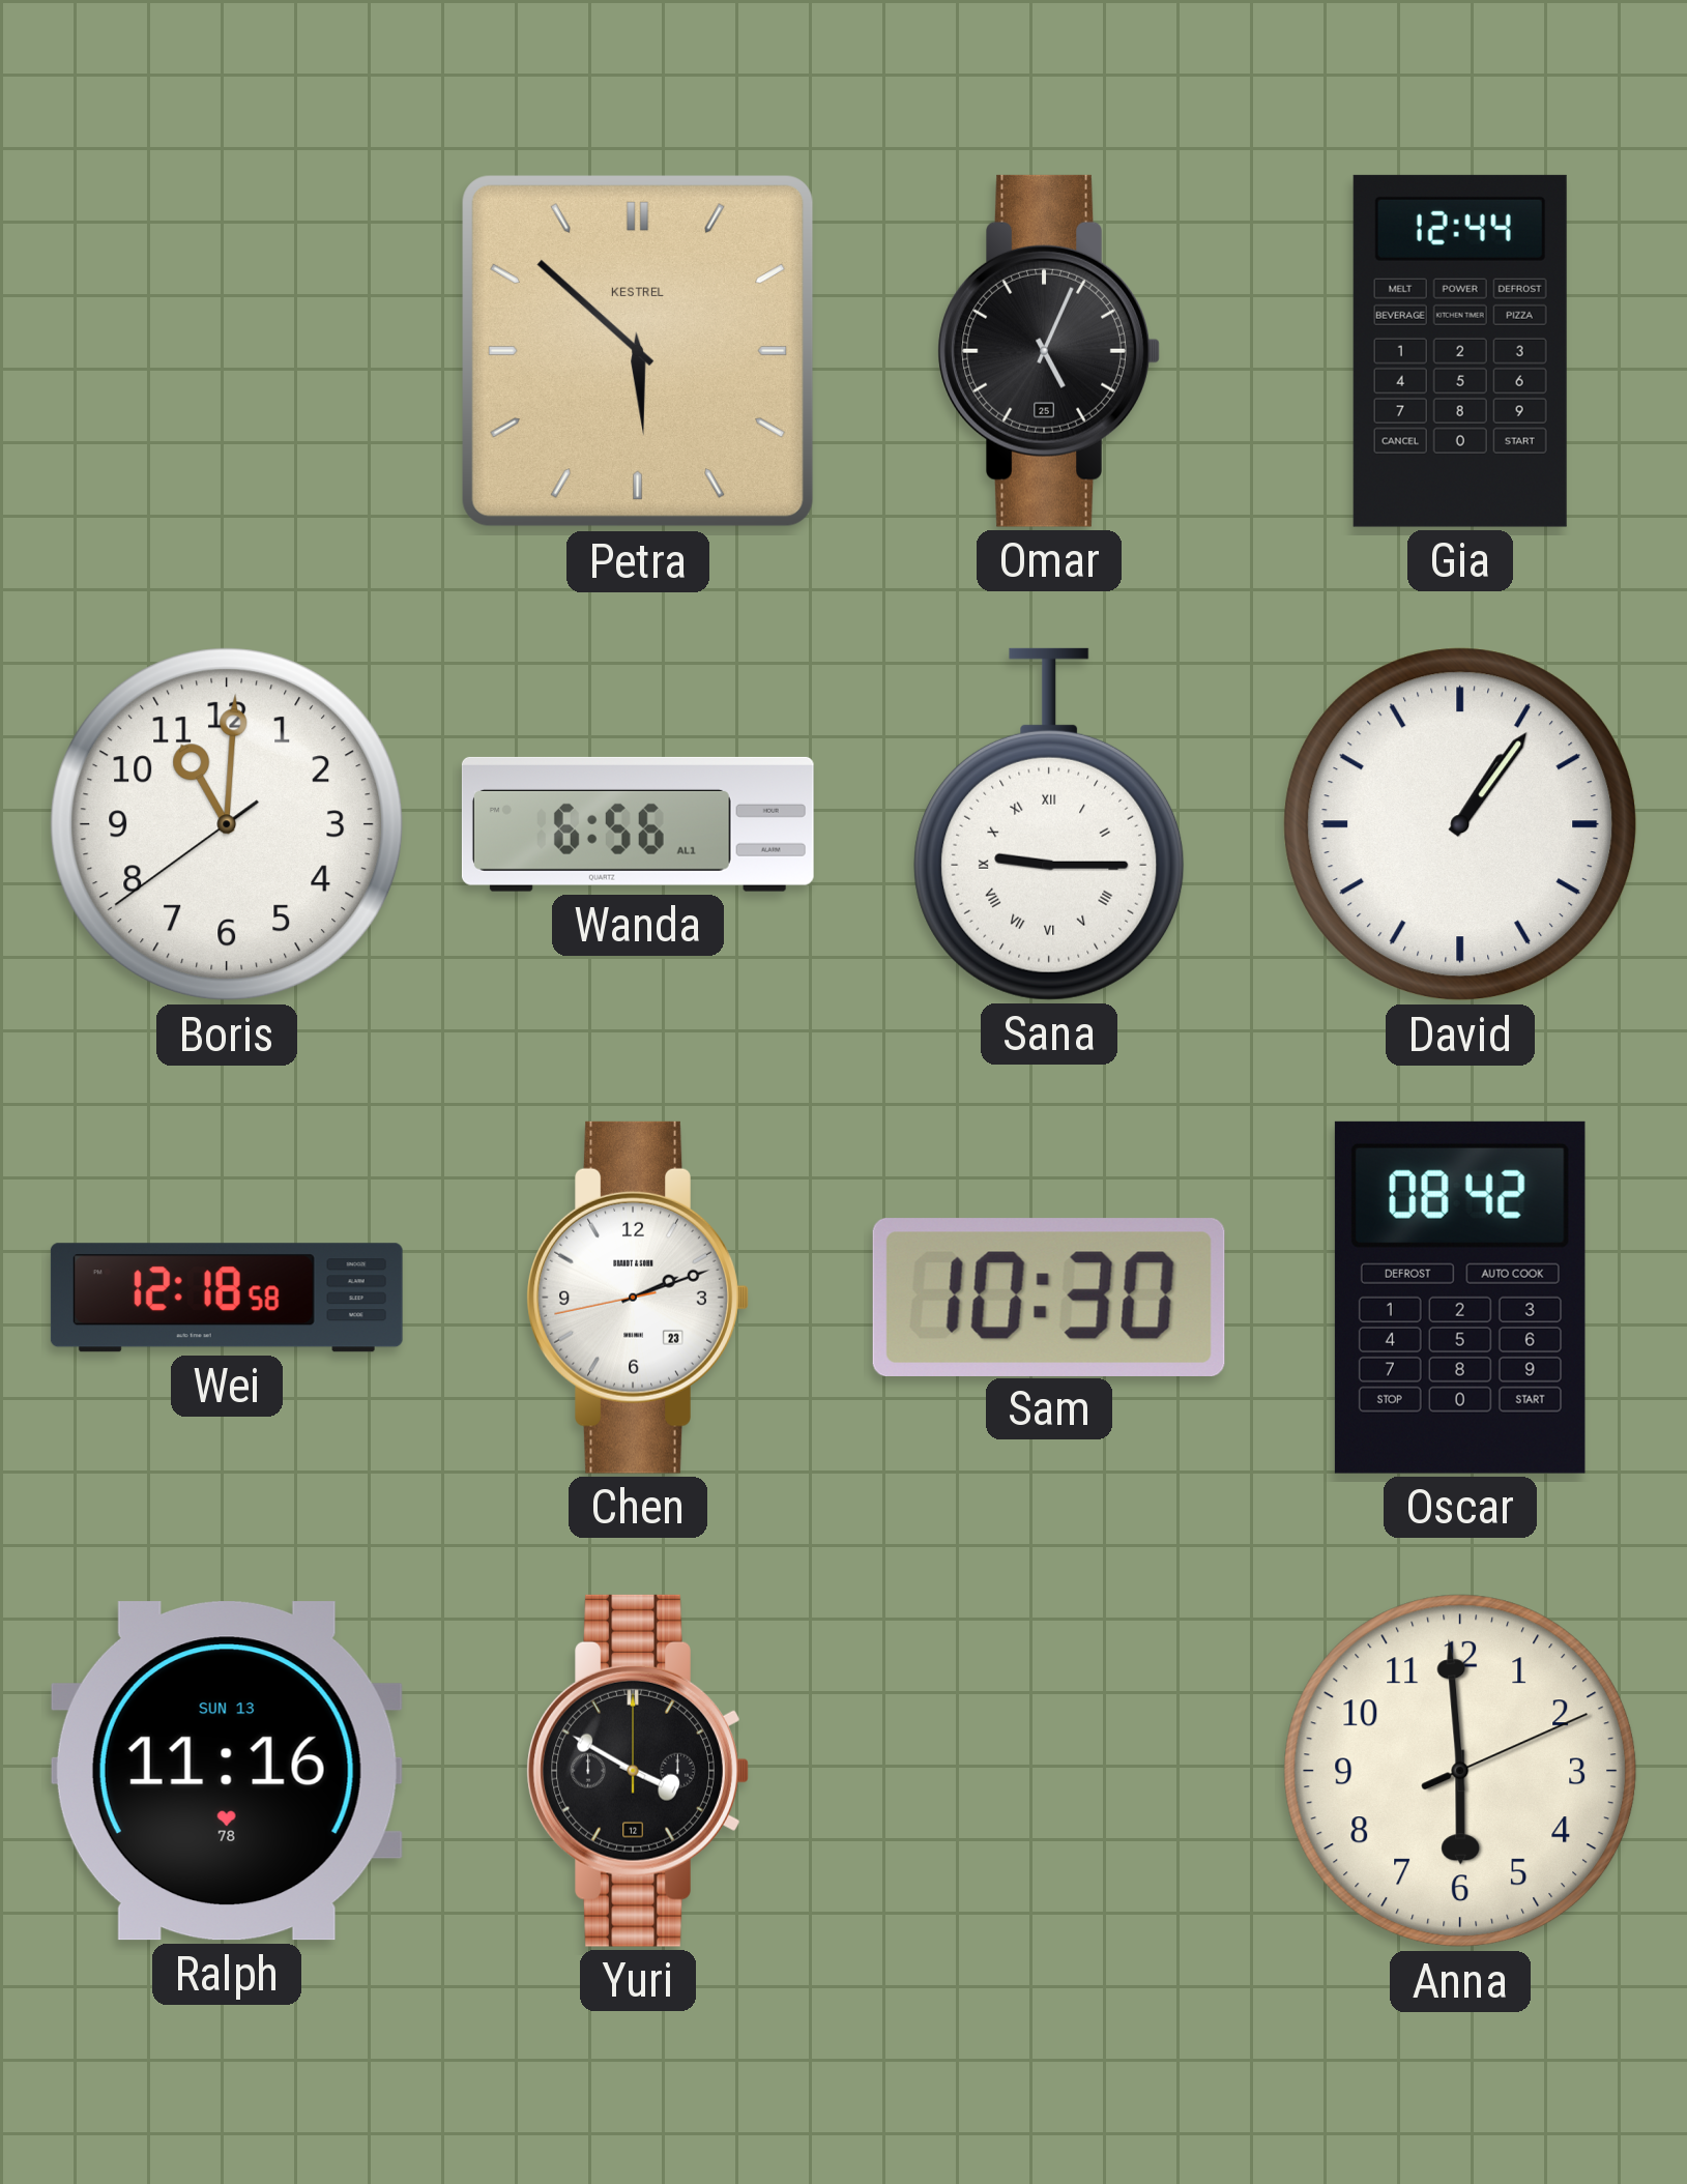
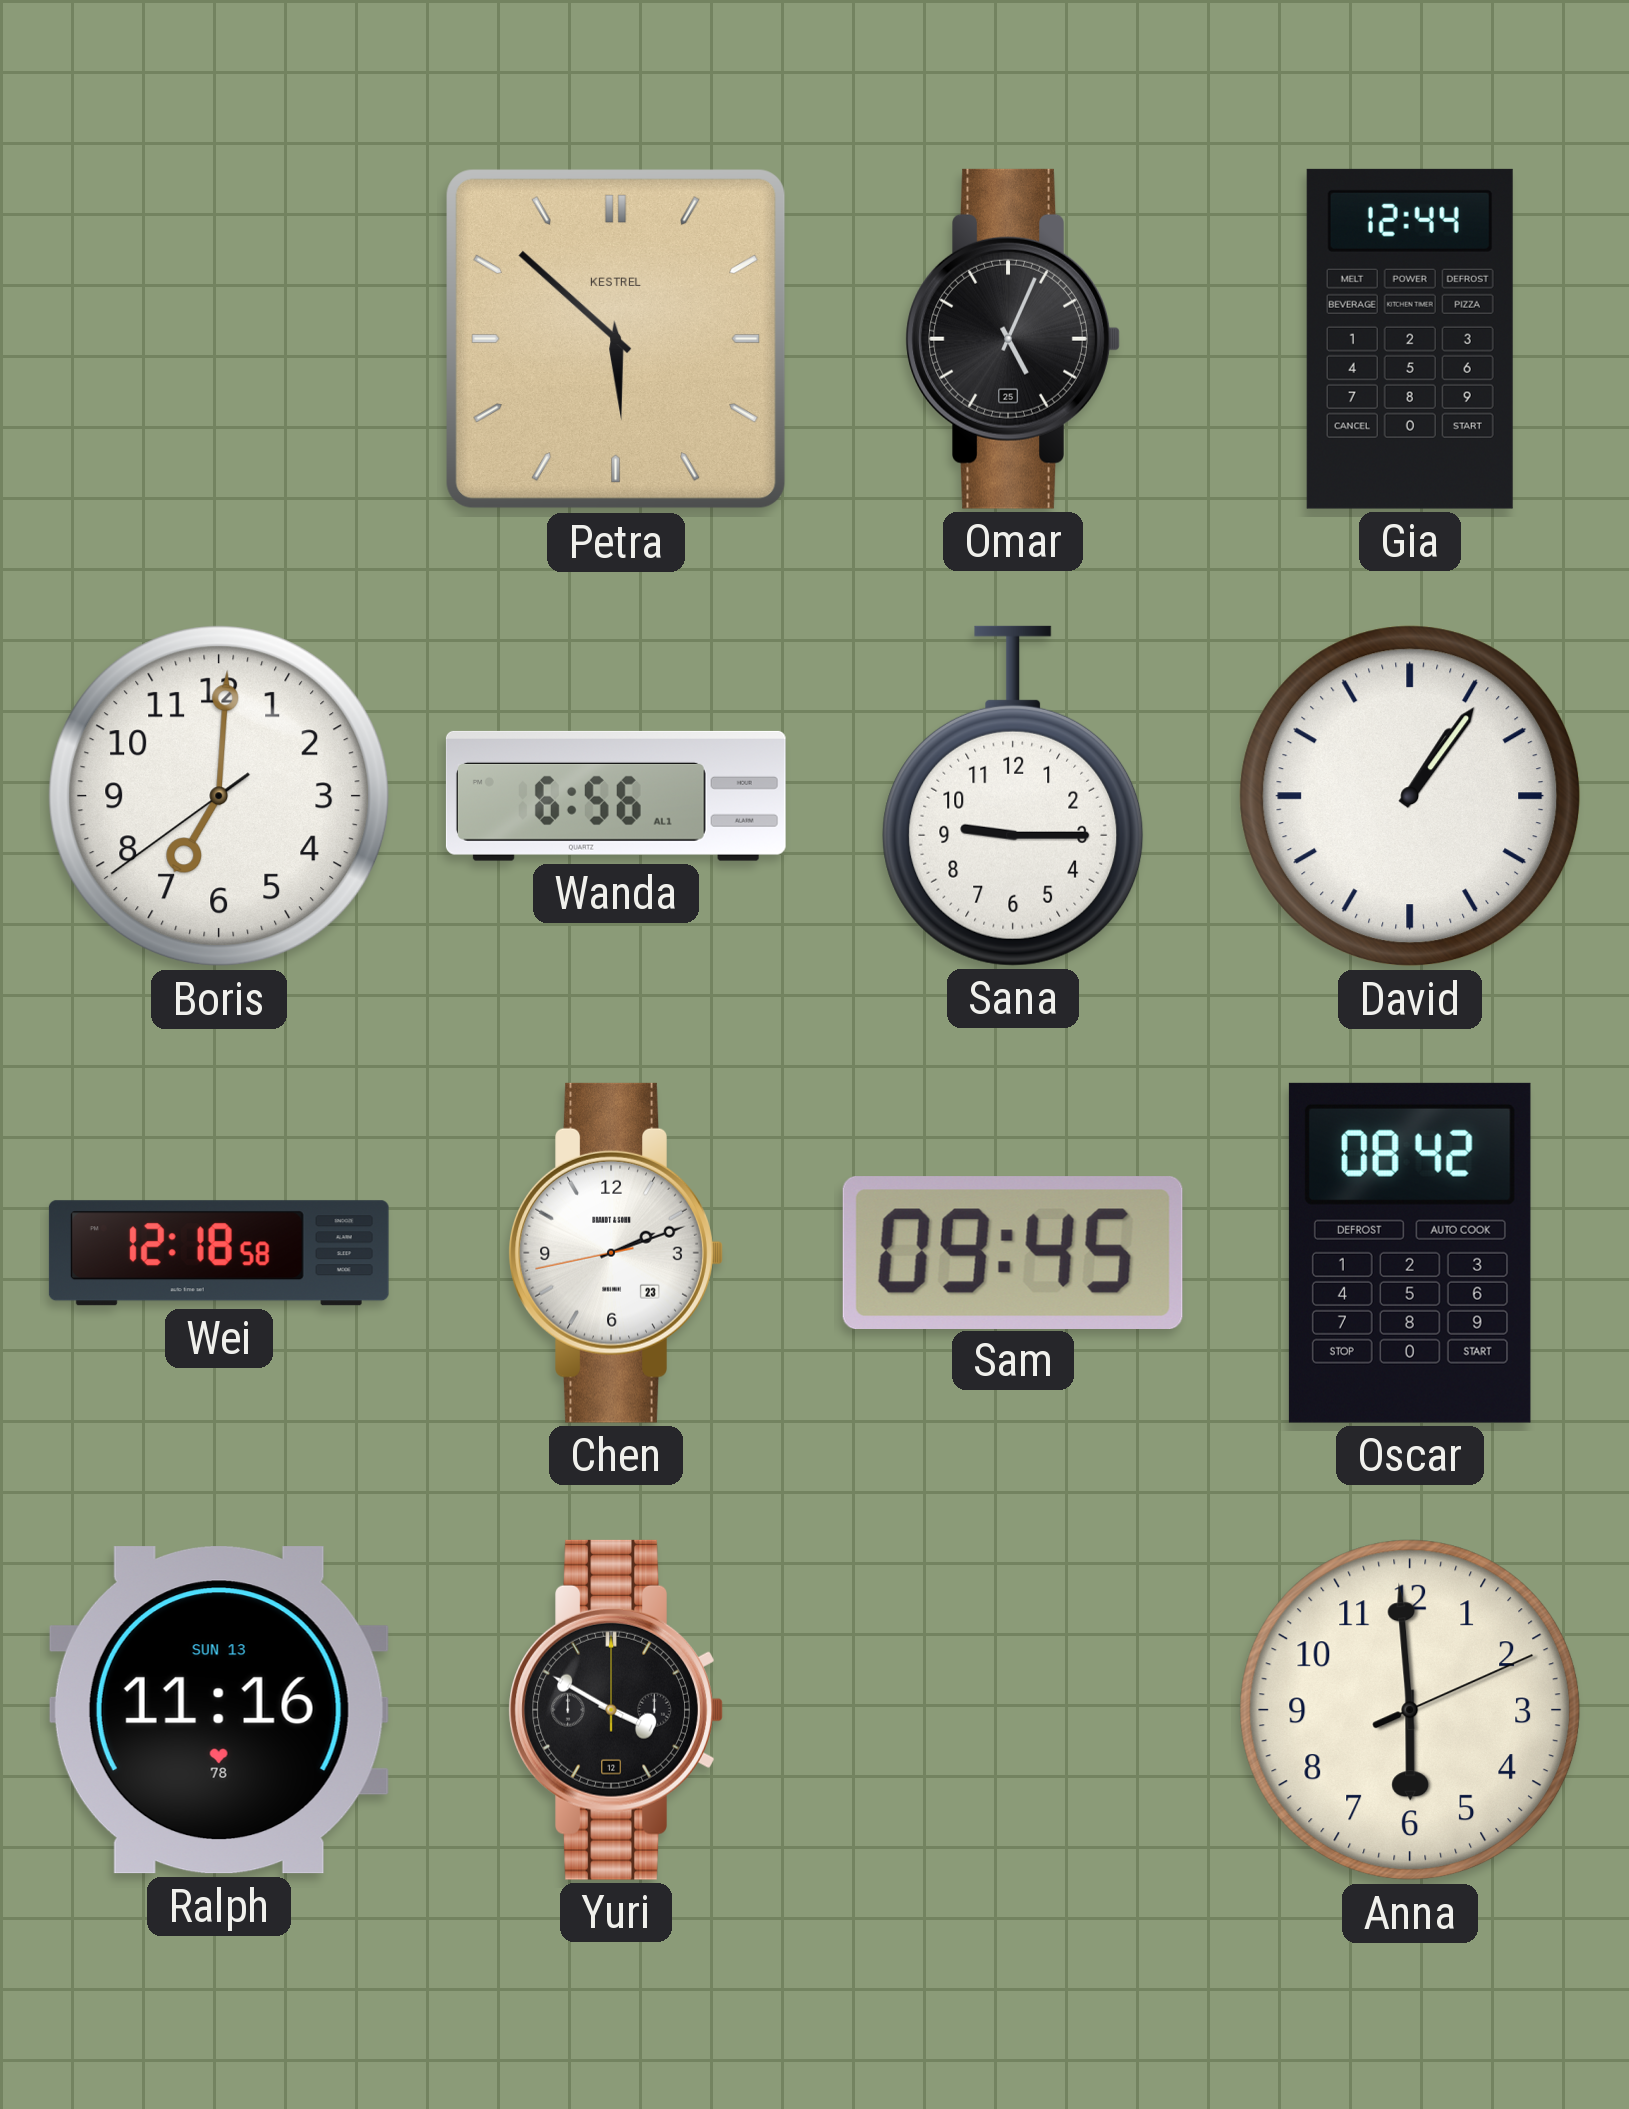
Boris: 11:00 -> 7:00 (219, 796)
Sana numerals: Roman -> Arabic (1013, 796)
Sam: 10:30 -> 09:45 (1013, 1252)
